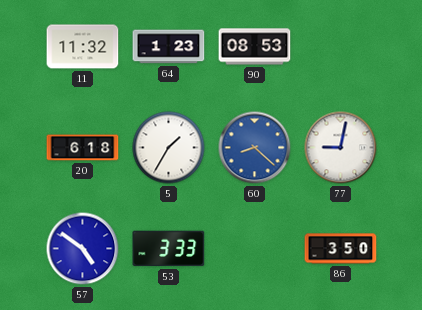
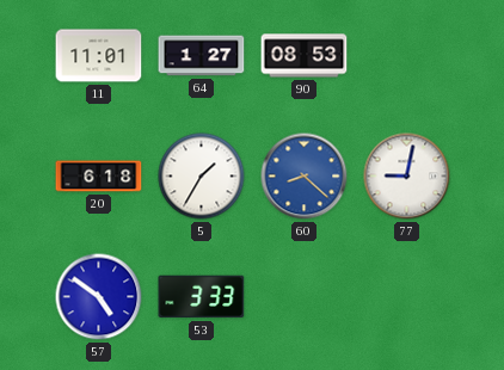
11: 11:32 -> 11:01 (99, 56)
64: 1:23 -> 1:27 (202, 56)
86: 3:50 -> none (341, 249)
